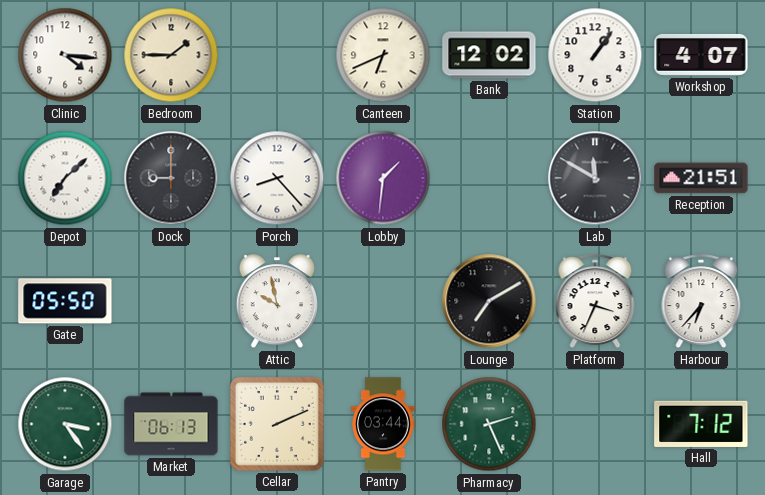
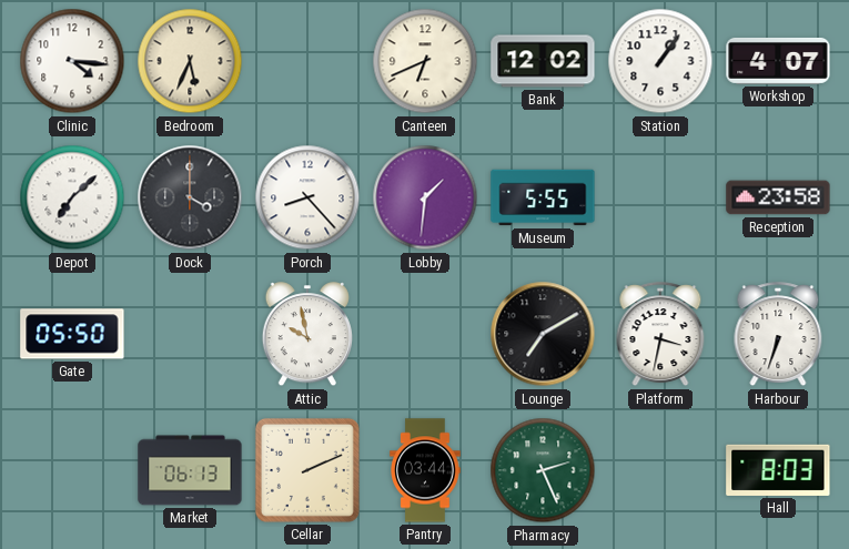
Bedroom: 1:45 -> 5:34 (190, 61)
Dock: 9:00 -> 4:00 (190, 197)
Museum: none -> 5:55 (543, 197)
Lab: 11:50 -> none (595, 178)
Reception: 21:51 -> 23:58 (778, 197)
Platform: 3:34 -> 3:32 (660, 335)
Harbour: 6:37 -> 6:33 (778, 335)
Garage: 3:24 -> none (65, 424)
Hall: 7:12 -> 8:03 (778, 470)
